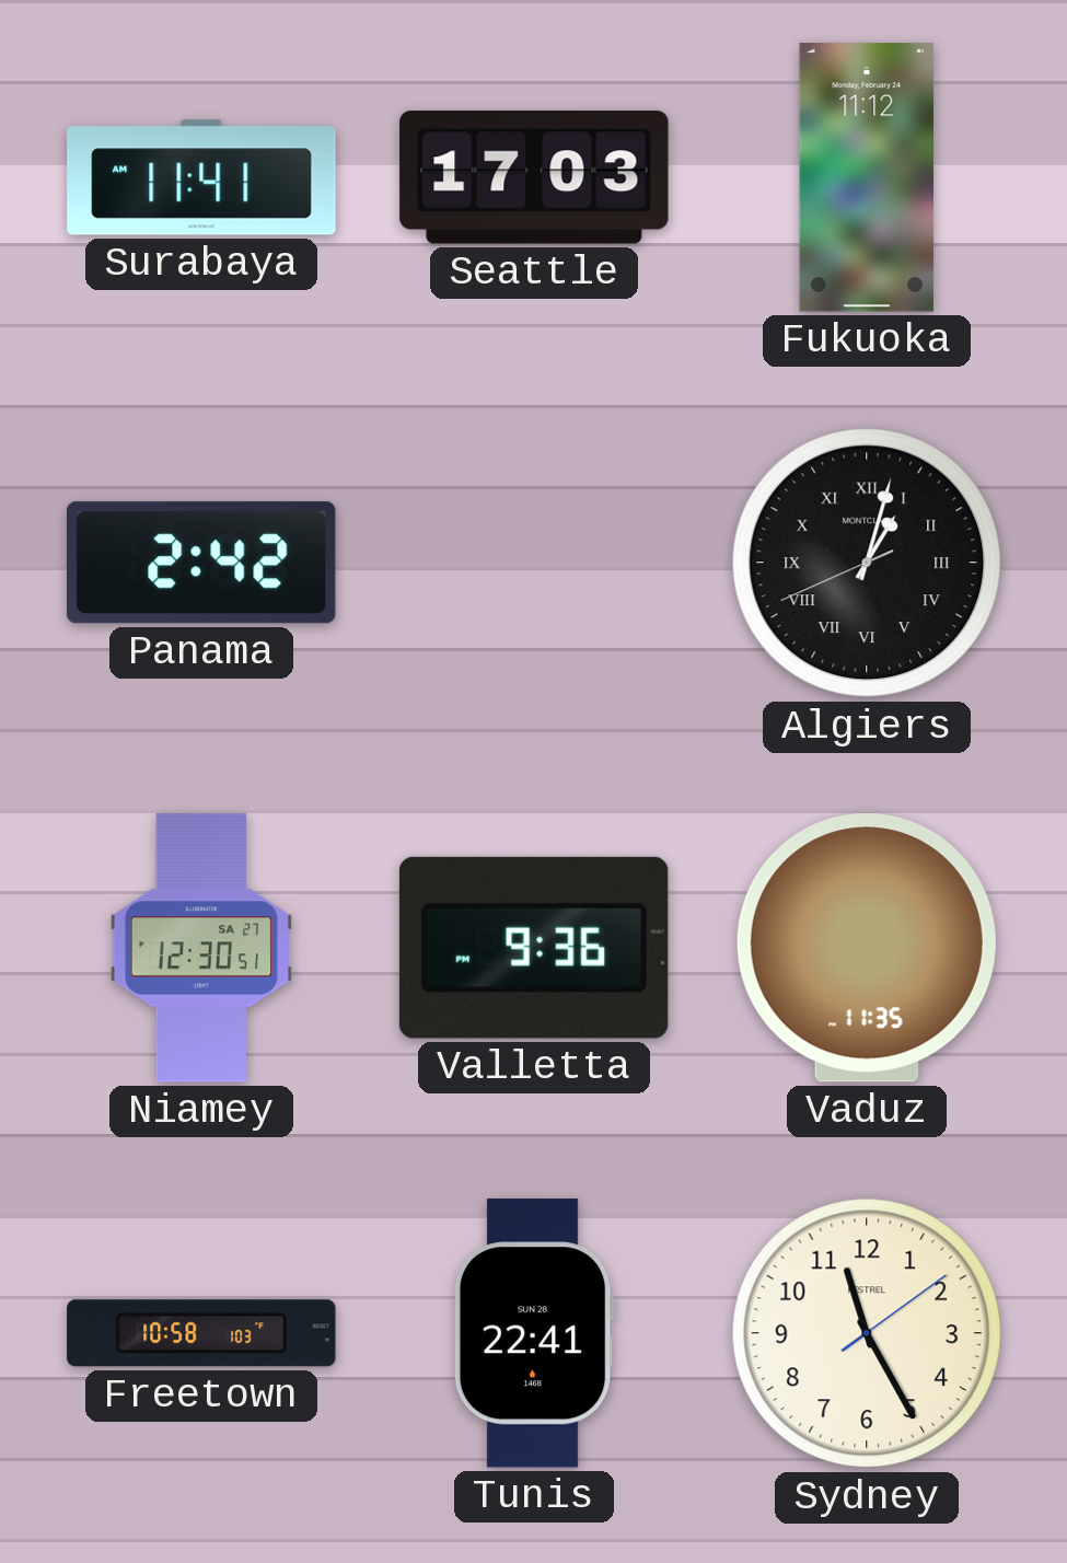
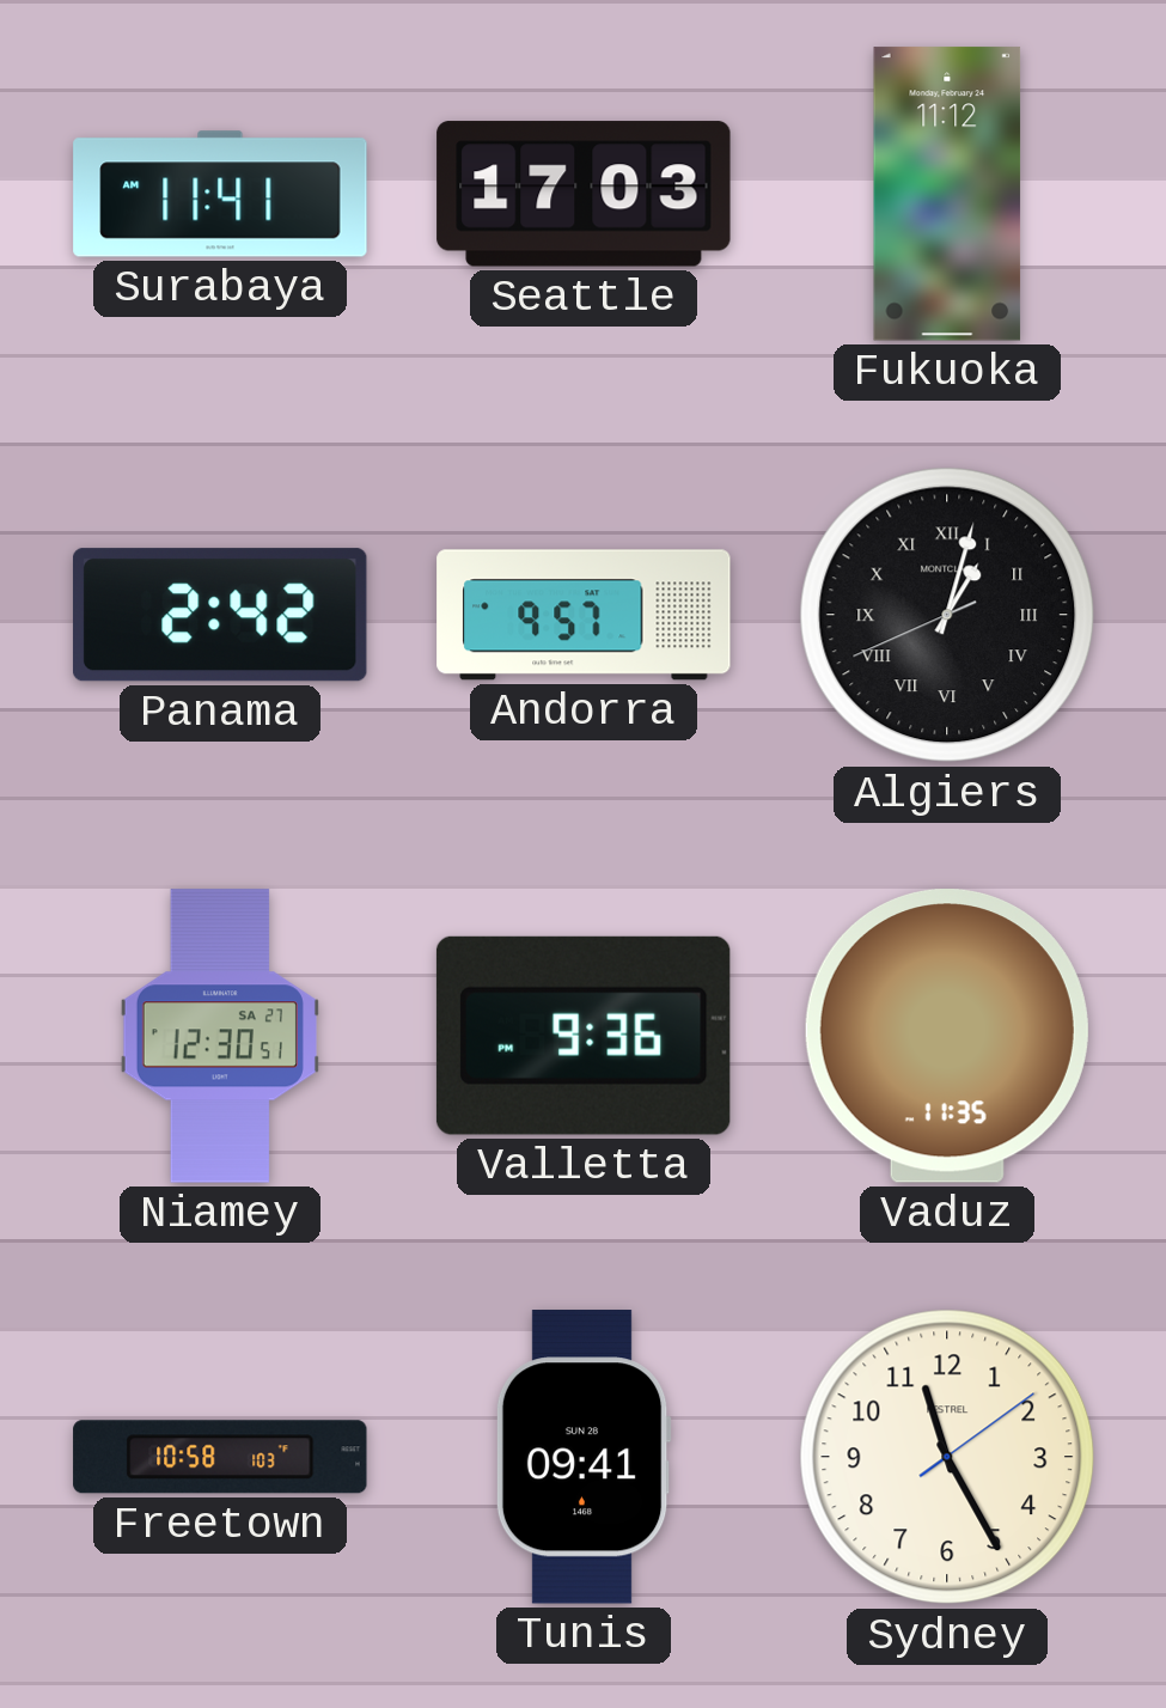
Andorra: none -> 9:57 (584, 615)
Tunis: 22:41 -> 09:41 (584, 1457)
